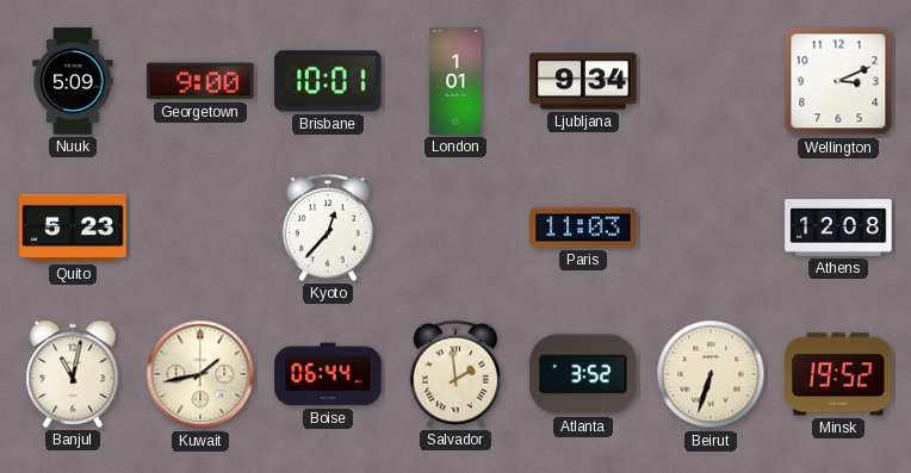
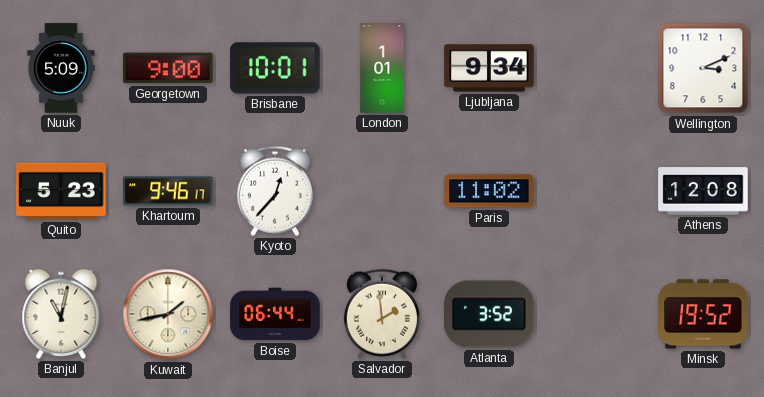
Khartoum: none -> 9:46 (168, 191)
Paris: 11:03 -> 11:02 (489, 191)
Beirut: 6:33 -> none (711, 374)
